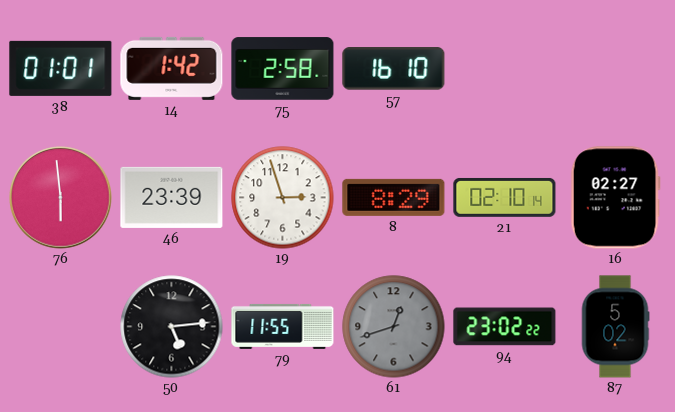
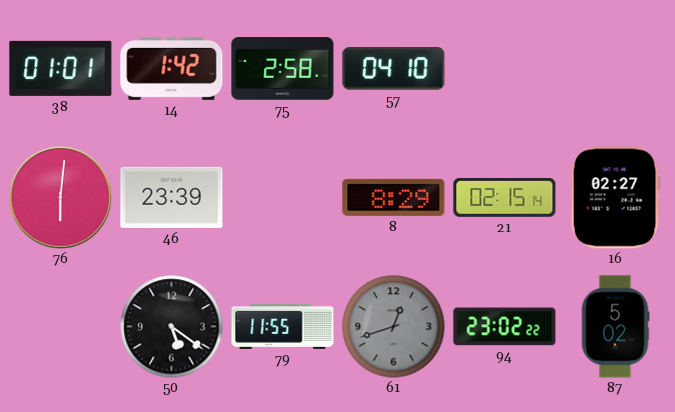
57: 16:10 -> 04:10 (394, 69)
76: 5:59 -> 6:01 (61, 198)
19: 2:57 -> none (283, 198)
21: 02:10 -> 02:15 (505, 197)
50: 5:14 -> 5:21 (172, 327)
